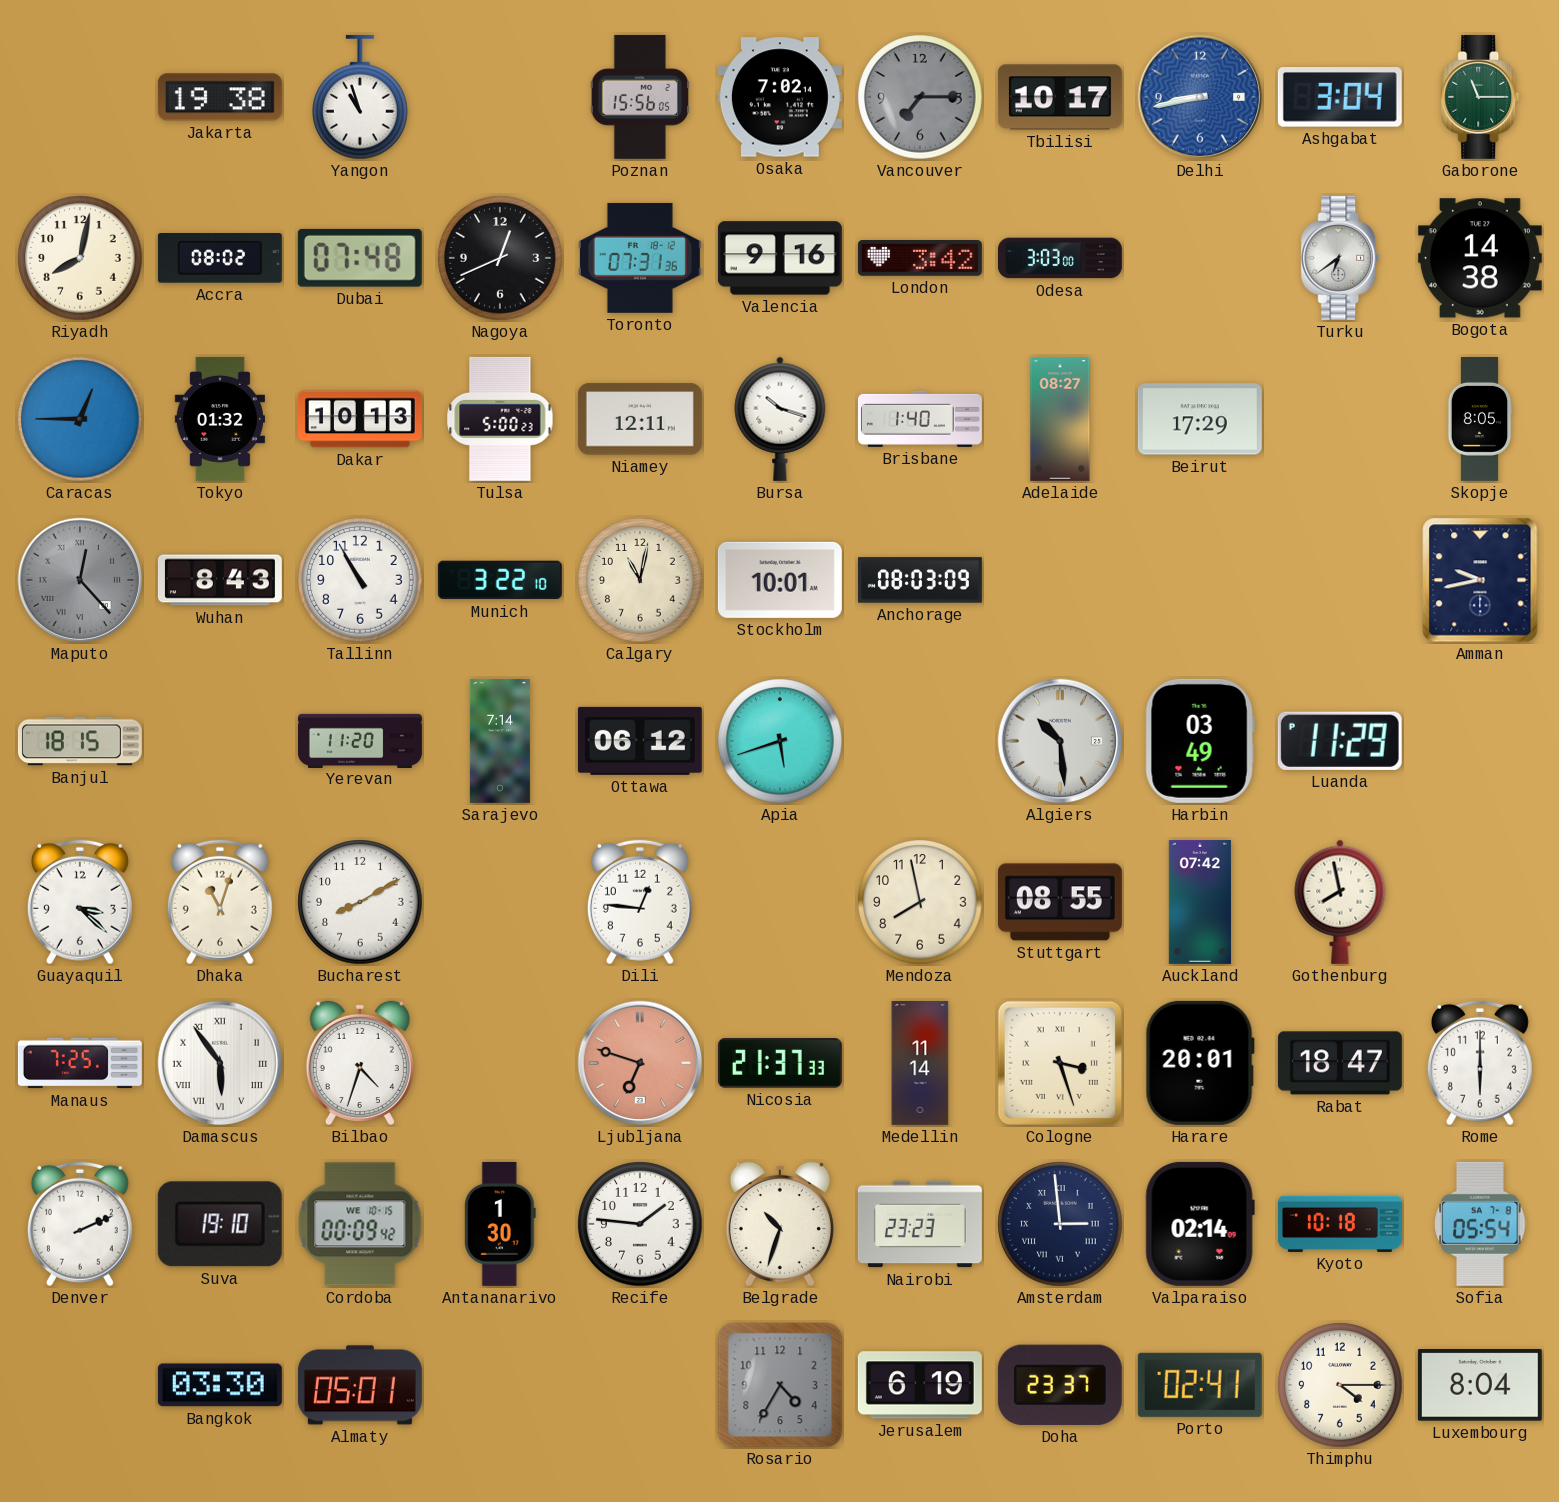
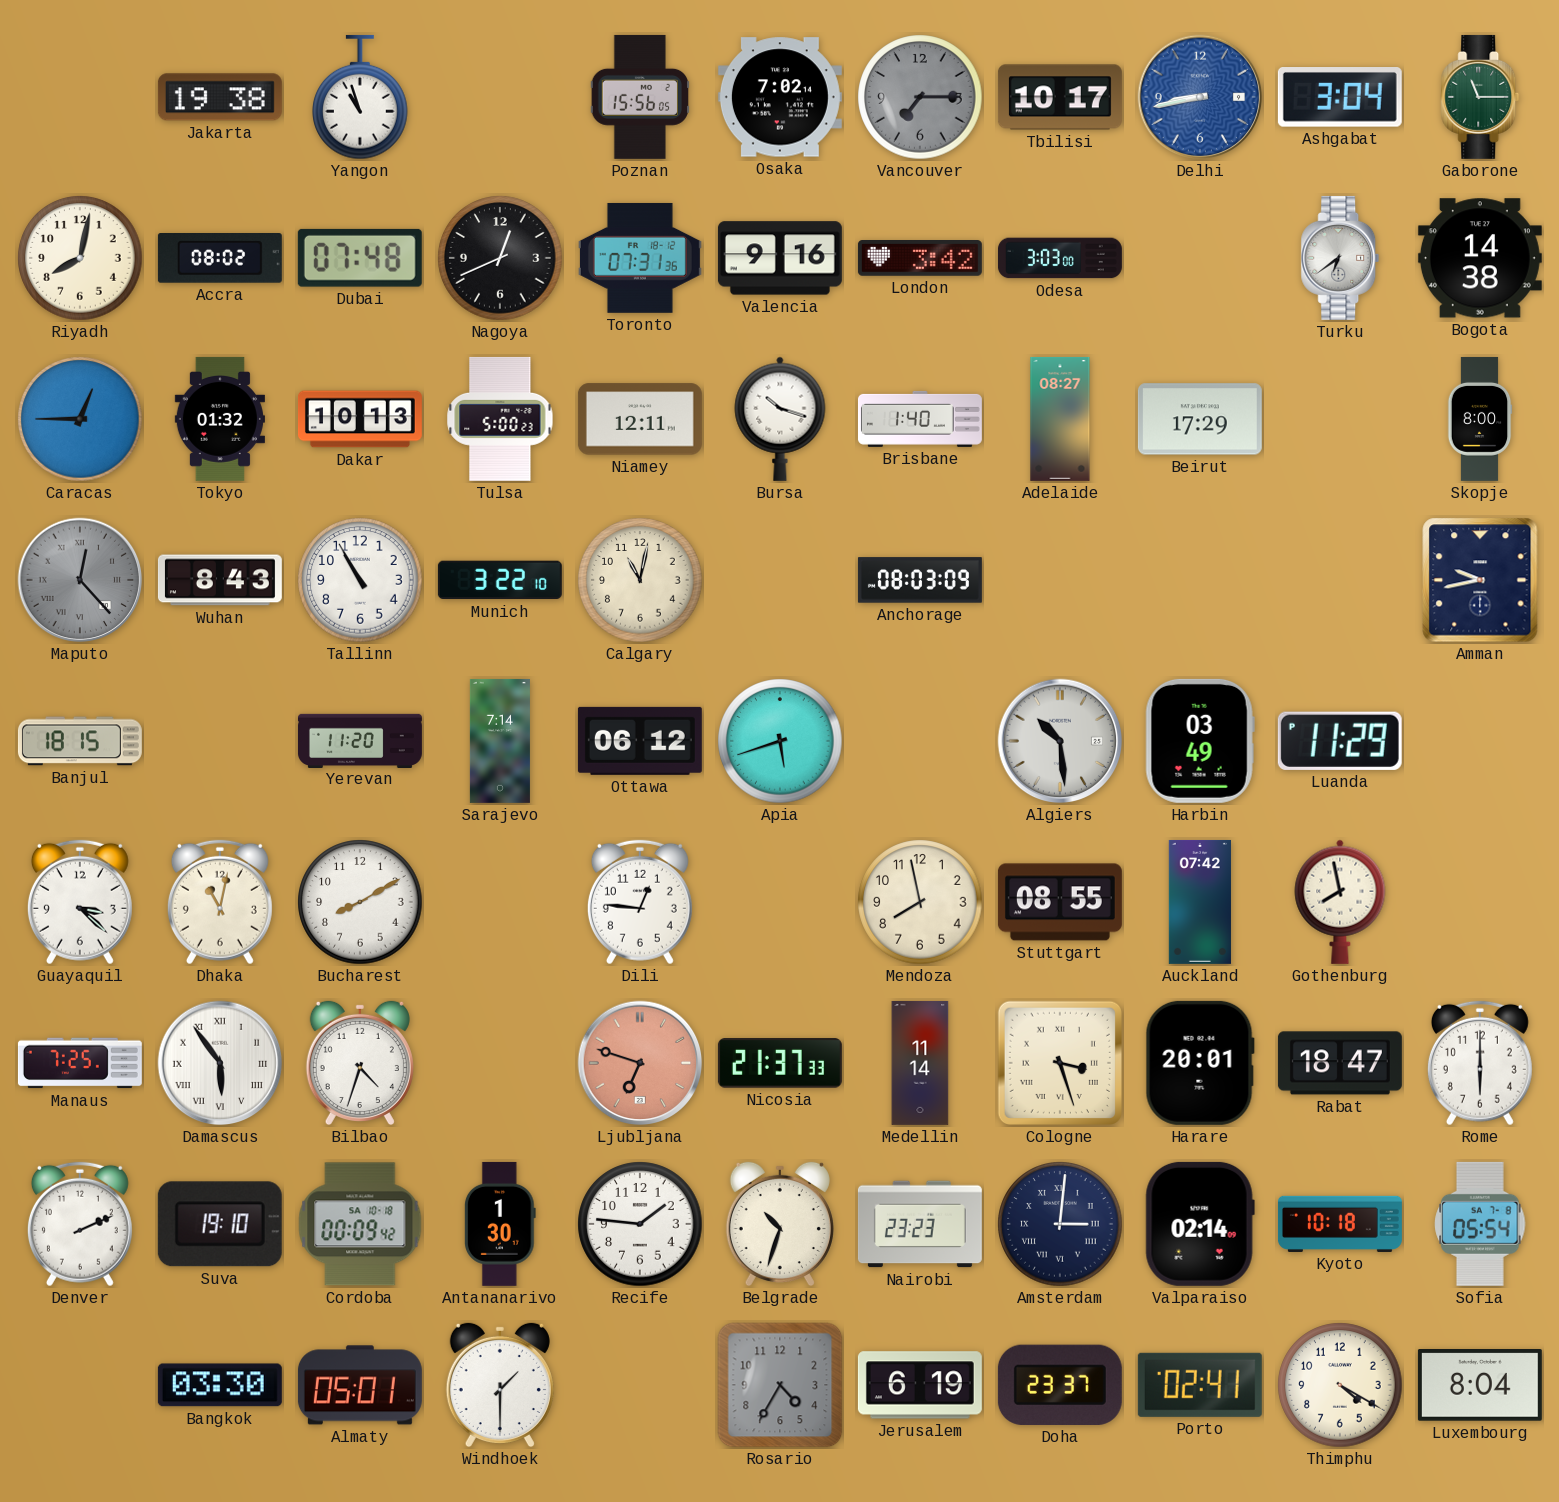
Skopje: 8:05 -> 8:00 (1480, 419)
Stockholm: 10:01 -> none (780, 580)
Dhaka: 11:03 -> 11:02 (220, 902)
Cordoba date: WE 10-15 -> SA 10-18 (360, 1224)
Amsterdam: 2:59 -> 3:01 (1060, 1224)
Windhoek: none -> 1:30 (500, 1385)
Thimphu: 4:15 -> 4:20 (1340, 1385)
